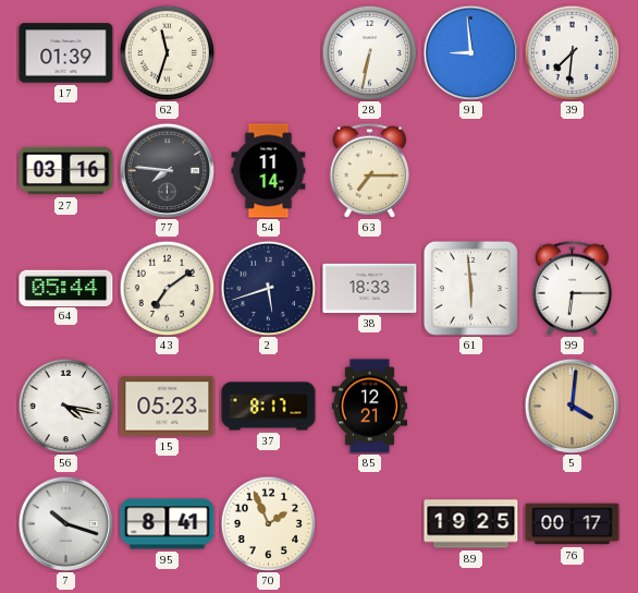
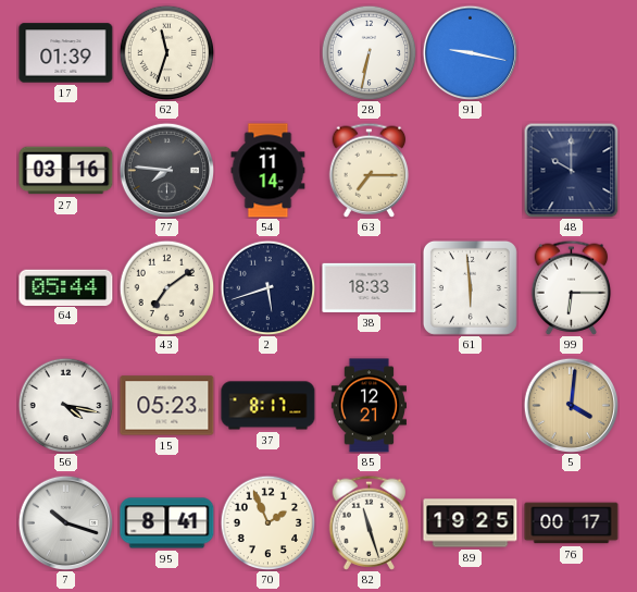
91: 8:59 -> 9:17 (470, 52)
39: 7:31 -> none (572, 52)
48: none -> 10:00 (571, 170)
82: none -> 11:27 (370, 522)
